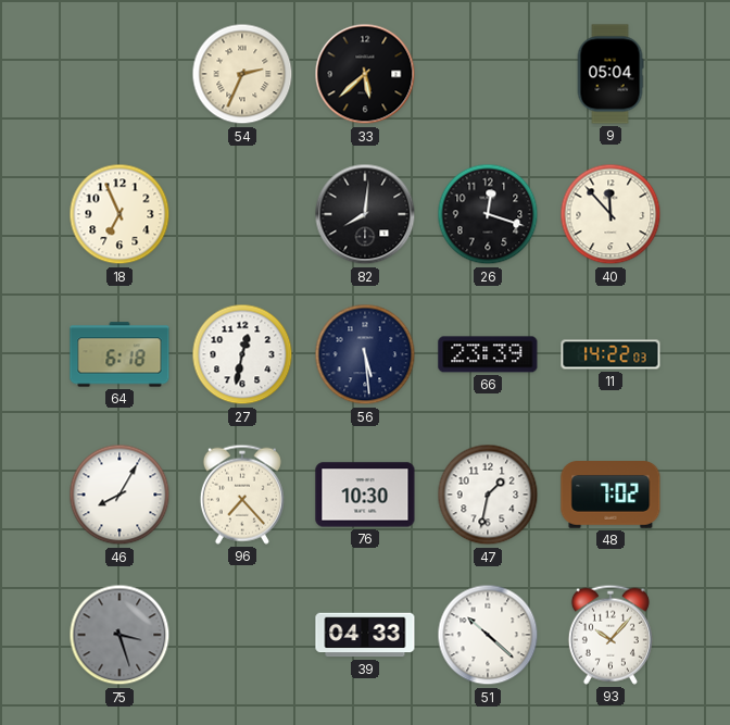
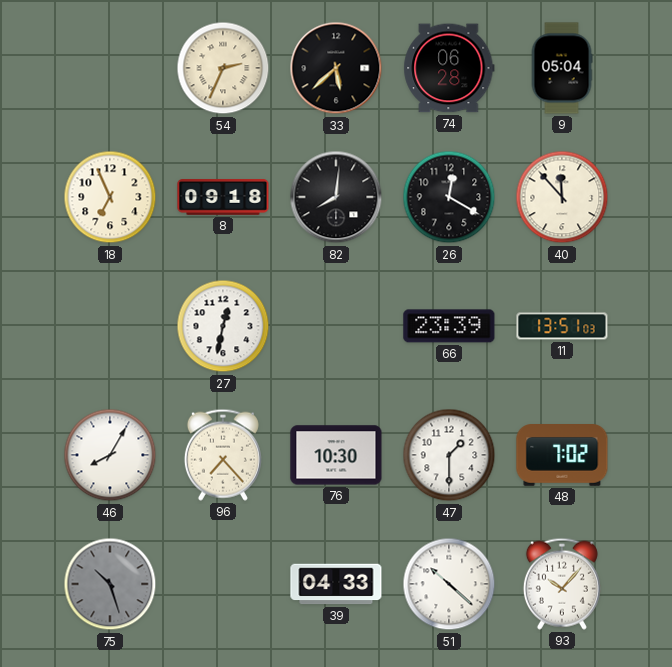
74: none -> 06:28 (449, 68)
8: none -> 09:18 (223, 198)
26: 12:18 -> 12:20 (449, 197)
64: 6:18 -> none (119, 354)
56: 5:29 -> none (365, 354)
11: 14:22 -> 13:51 (562, 326)
47: 1:32 -> 1:30 (449, 455)
75: 3:27 -> 10:27 (110, 584)
